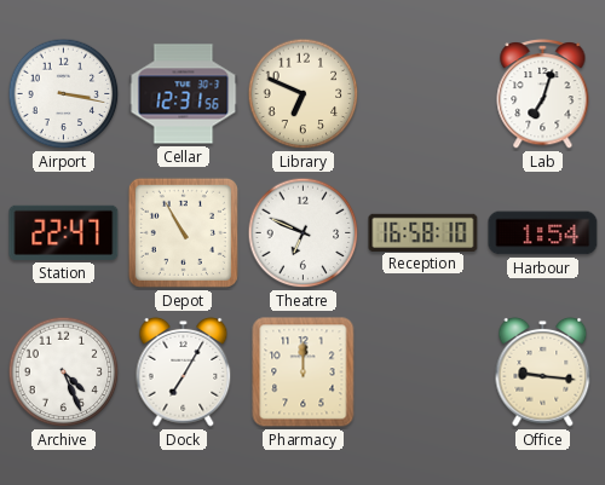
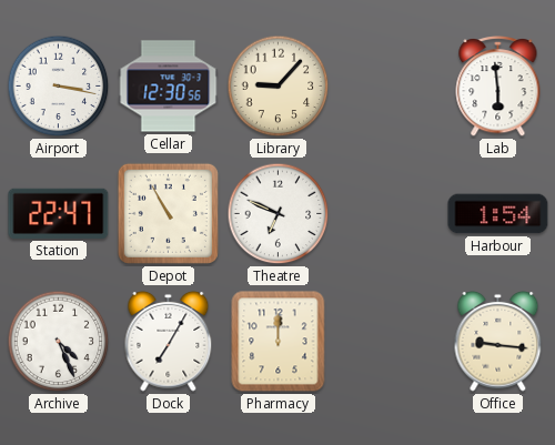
Cellar: 12:31 -> 12:30 (169, 87)
Library: 6:49 -> 9:07 (279, 87)
Lab: 7:03 -> 5:59 (498, 87)
Reception: 16:58 -> none (423, 232)
